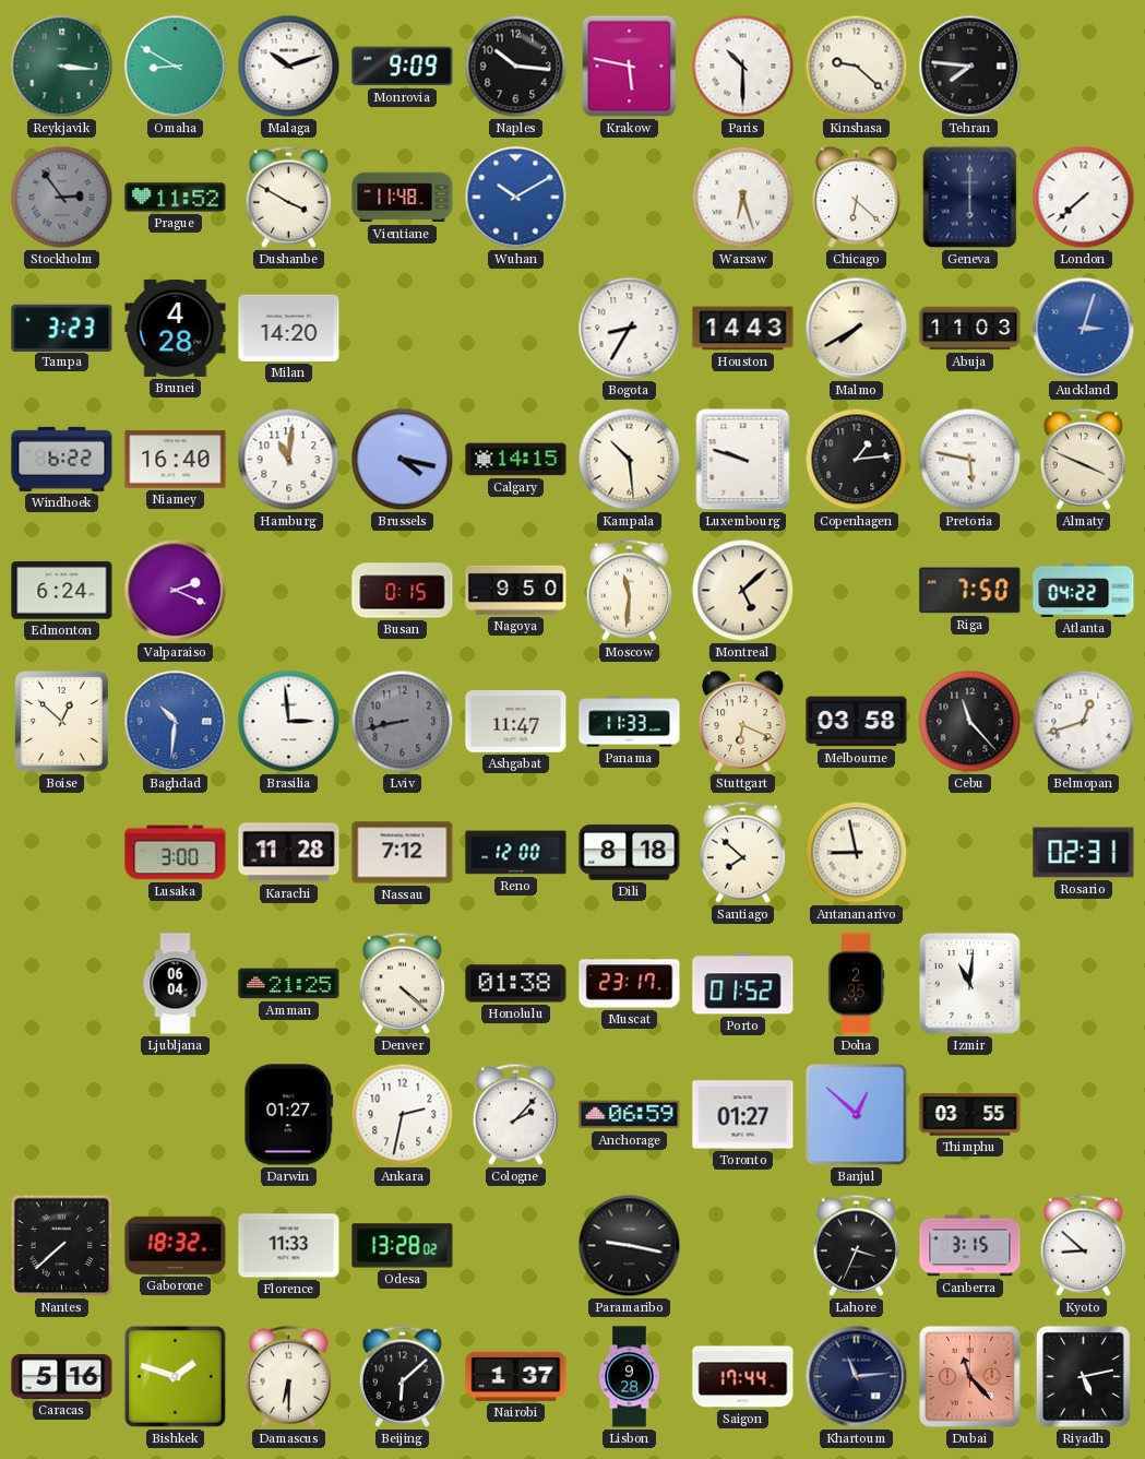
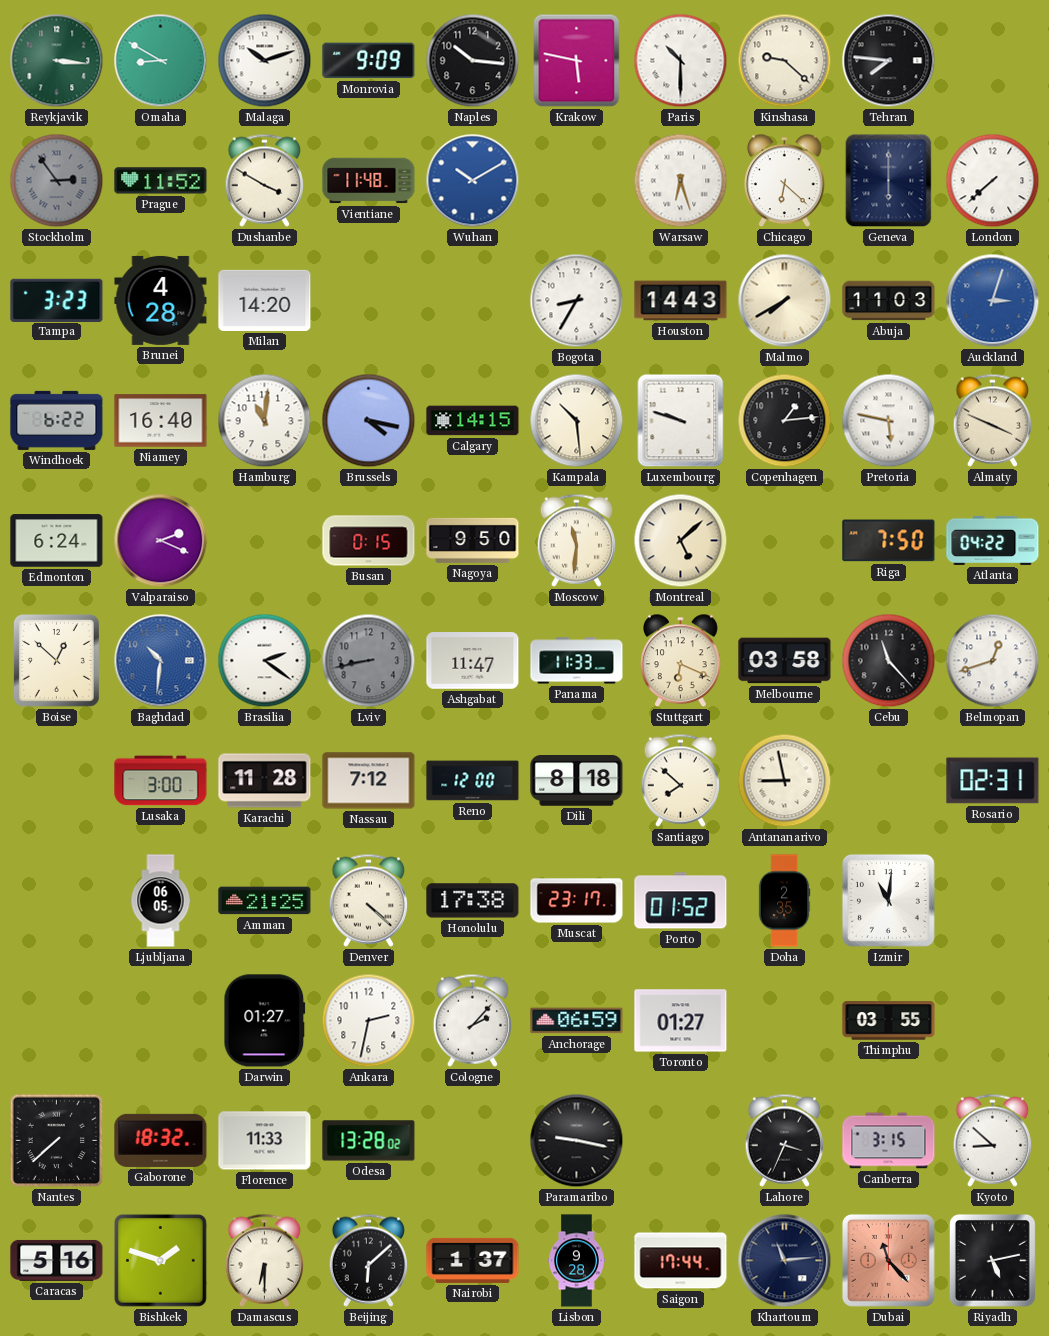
Brasilia: 2:59 -> 2:21 (265, 661)
Ljubljana: 06:04 -> 06:05 (161, 901)
Honolulu: 01:38 -> 17:38 (473, 901)
Banjul: 12:52 -> none (857, 1115)
